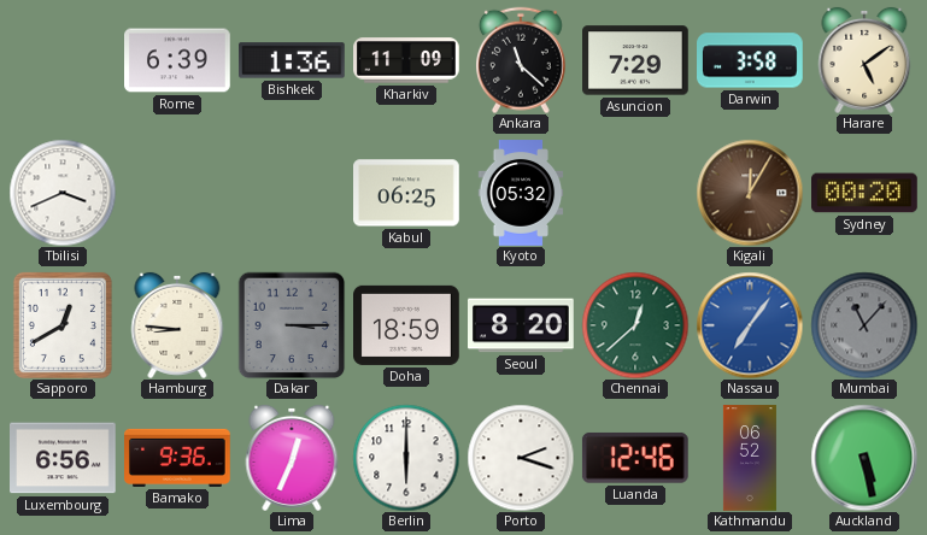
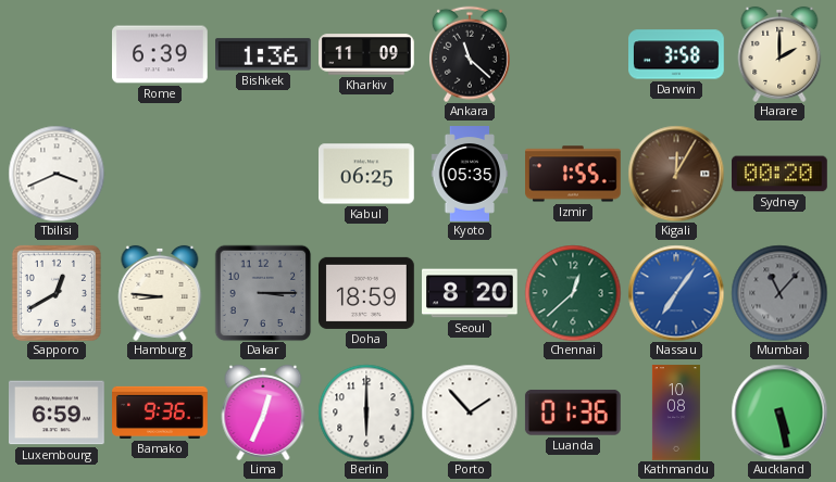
Asuncion: 7:29 -> none (636, 60)
Harare: 5:09 -> 2:00 (779, 54)
Kyoto: 05:32 -> 05:35 (470, 174)
Izmir: none -> 1:55 (573, 174)
Luxembourg: 6:56 -> 6:59 (58, 413)
Porto: 2:18 -> 1:53 (470, 413)
Luanda: 12:46 -> 01:36 (573, 413)
Kathmandu: 06:52 -> 10:08 (676, 413)
